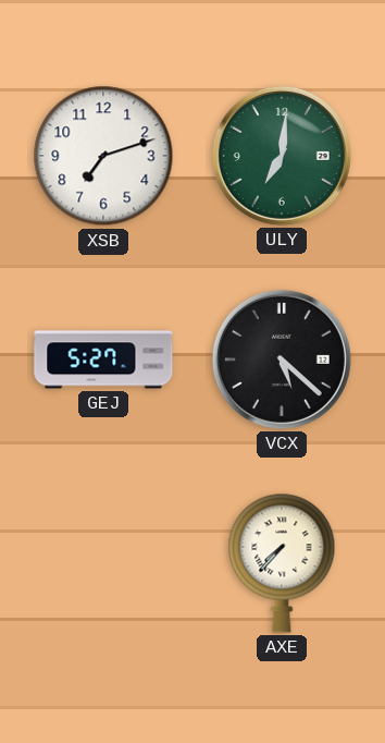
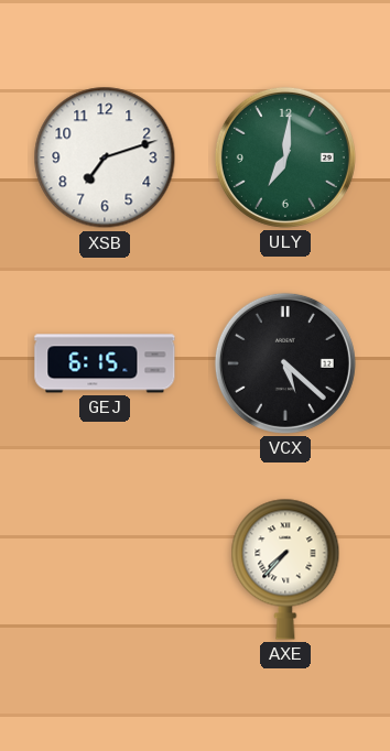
GEJ: 5:27 -> 6:15 (105, 363)
